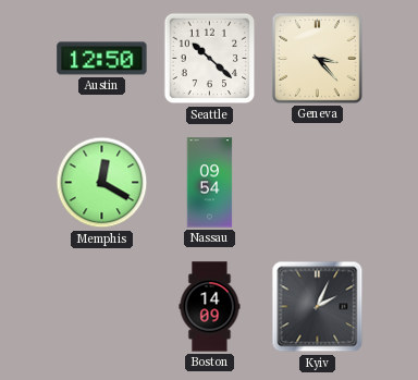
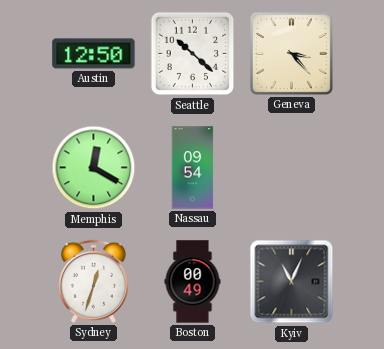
Sydney: none -> 12:33 (93, 281)
Boston: 14:09 -> 00:49 (193, 282)
Kyiv: 2:04 -> 11:04 (292, 282)
